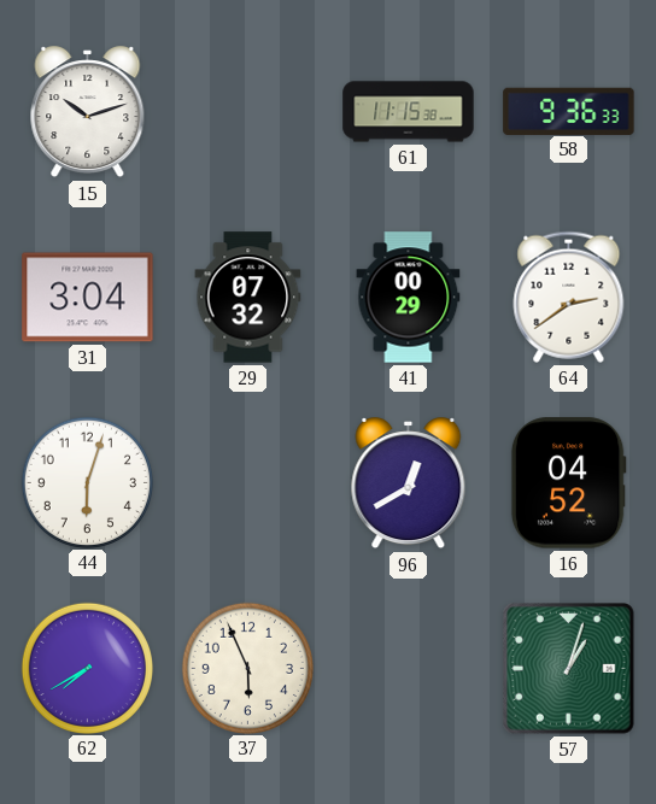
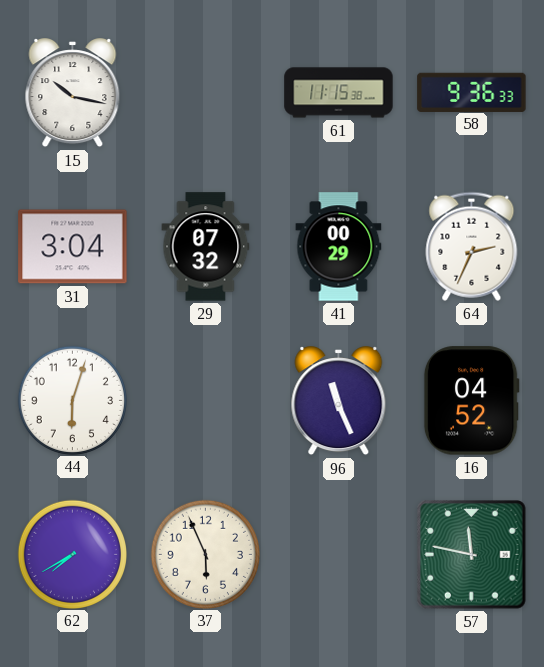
15: 10:12 -> 10:17 (73, 93)
64: 2:39 -> 2:34 (472, 246)
96: 12:40 -> 11:26 (339, 401)
57: 1:03 -> 11:47 (472, 555)
